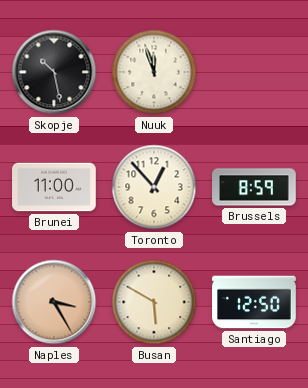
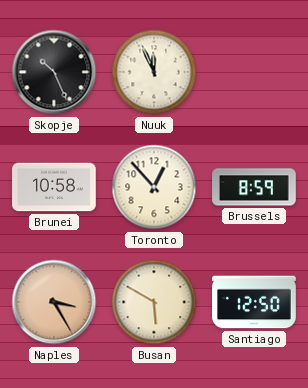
Skopje: 10:28 -> 10:26 (54, 72)
Nuuk: 11:57 -> 11:56 (154, 72)
Brunei: 11:00 -> 10:58 (54, 187)
